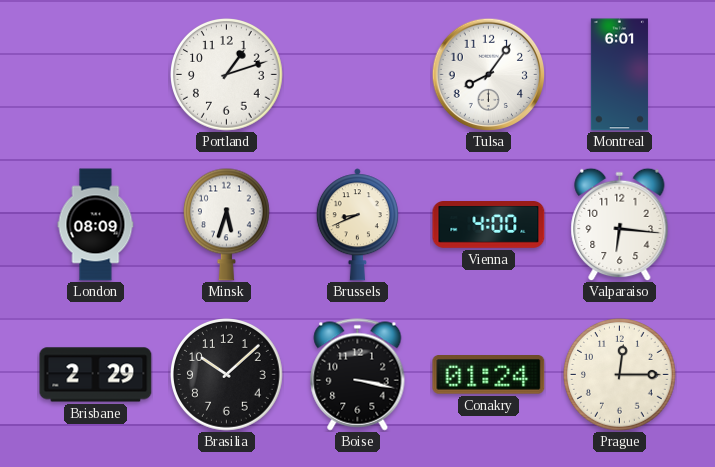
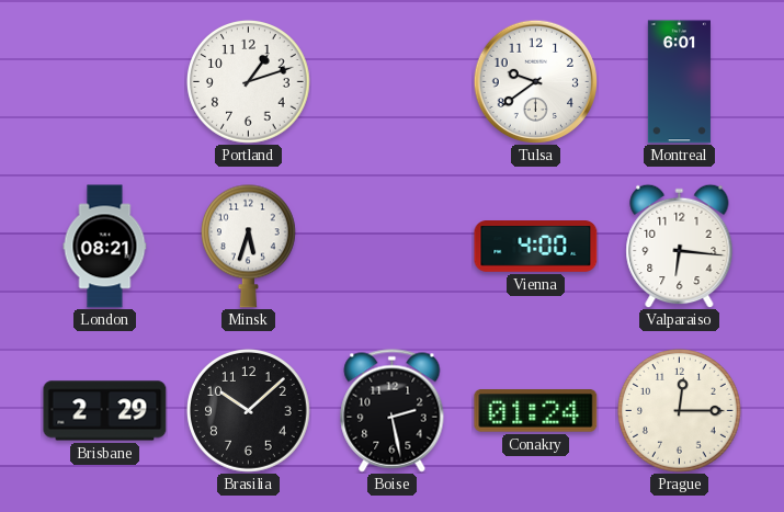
Tulsa: 8:06 -> 9:39 (535, 81)
London: 08:09 -> 08:21 (105, 247)
Brussels: 8:41 -> none (357, 225)
Boise: 3:17 -> 2:28 (393, 411)
